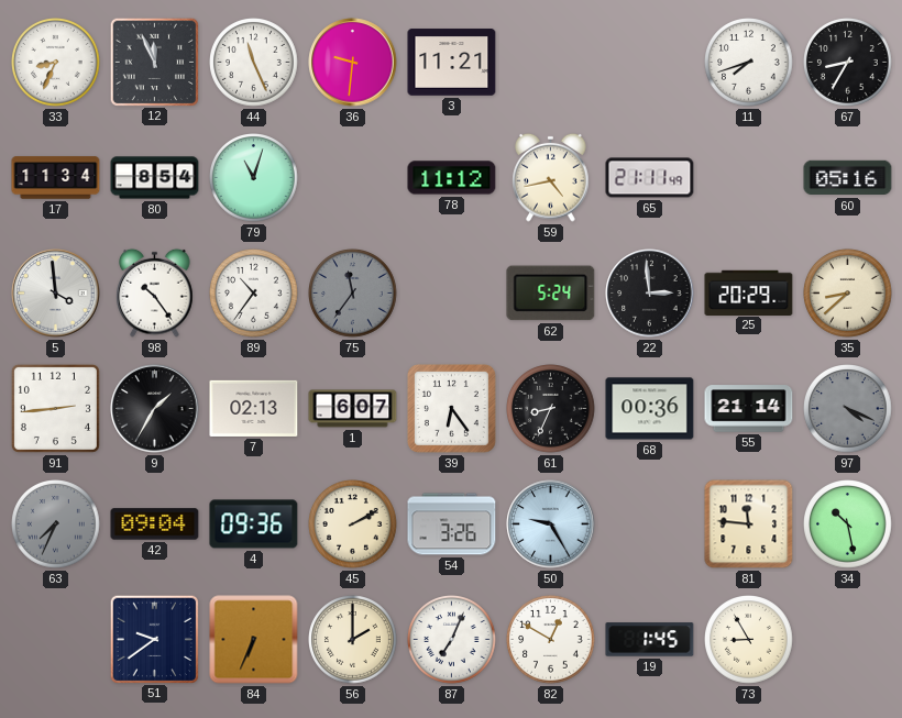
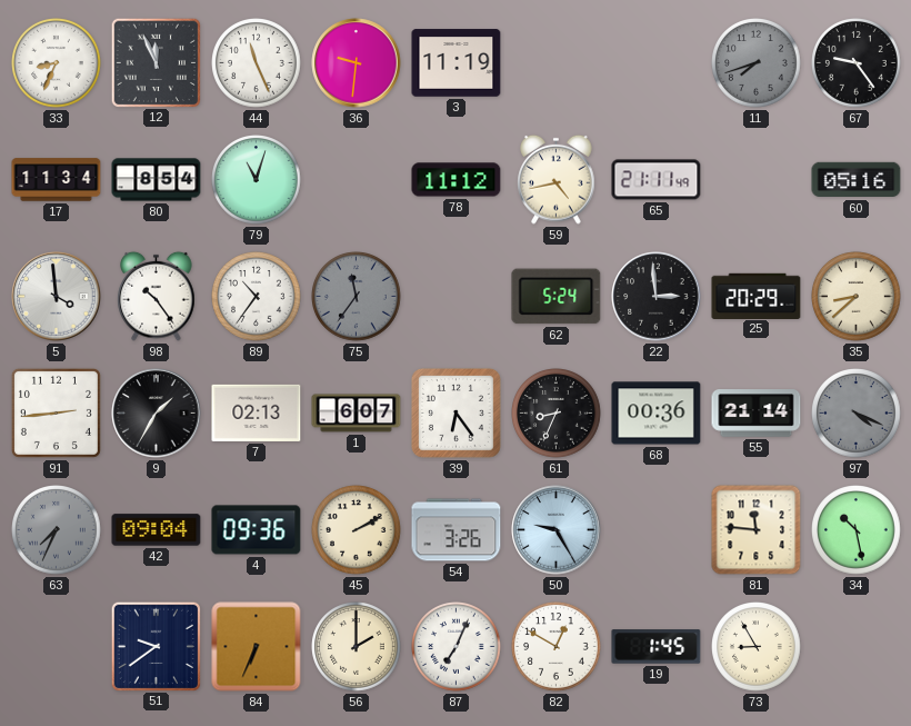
3: 11:21 -> 11:19 (457, 63)
11 dial: white -> grey (757, 63)
67: 8:35 -> 9:24 (857, 63)
